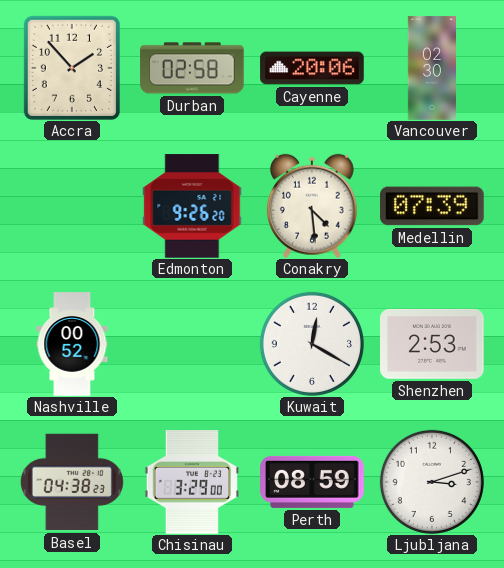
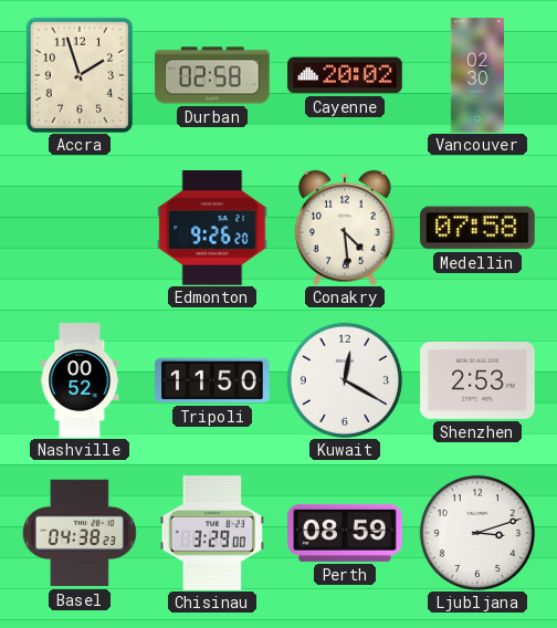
Accra: 1:53 -> 1:57 (80, 75)
Cayenne: 20:06 -> 20:02 (345, 75)
Medellin: 07:39 -> 07:58 (477, 228)
Tripoli: none -> 11:50 (212, 380)
